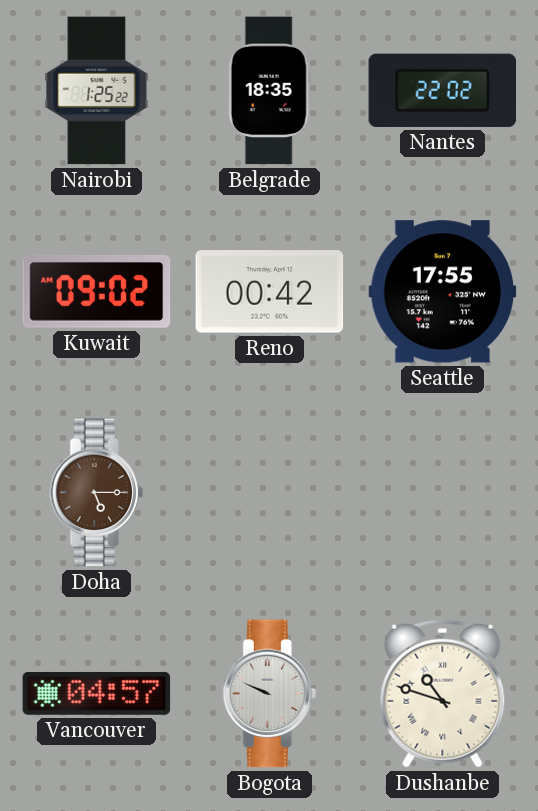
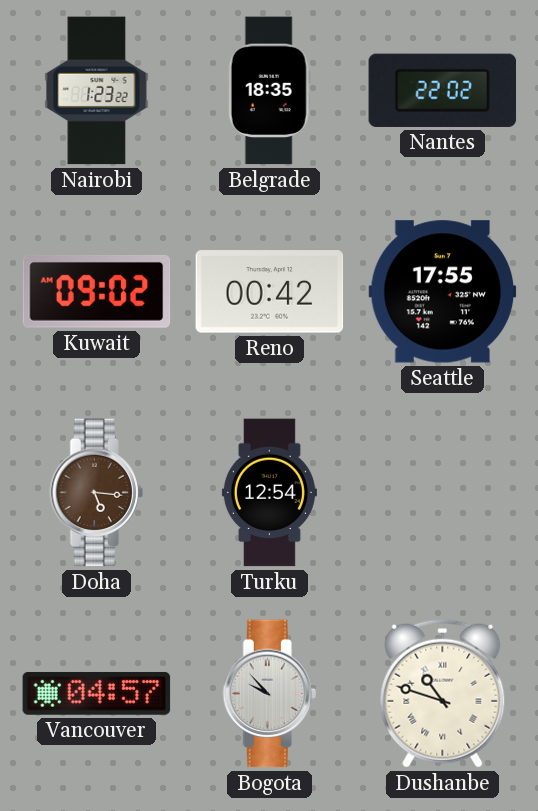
Nairobi: 1:25 -> 1:23 (97, 91)
Doha: 5:15 -> 5:16 (96, 493)
Turku: none -> 12:54 (269, 493)
Bogota: 9:49 -> 9:53 (269, 694)
